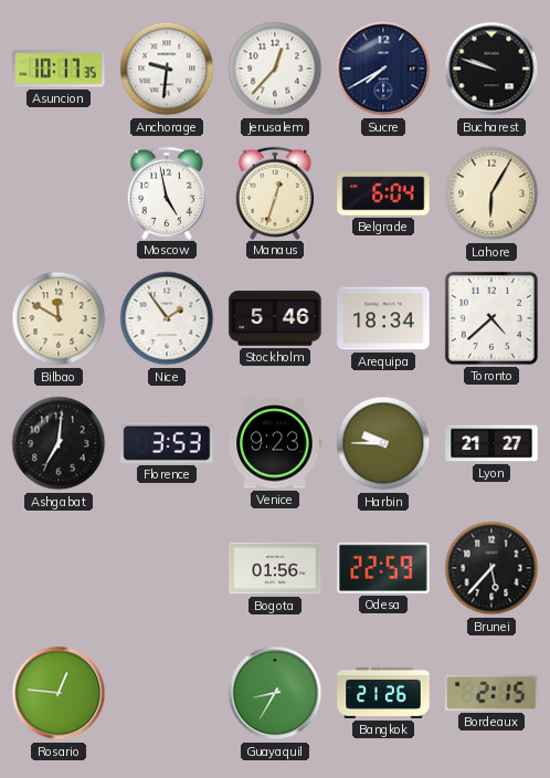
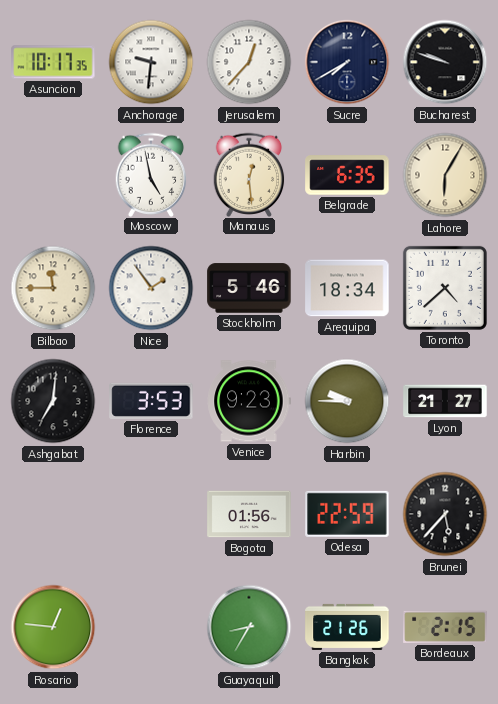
Manaus: 12:33 -> 12:29 (249, 174)
Belgrade: 6:04 -> 6:35 (347, 175)
Bilbao: 11:50 -> 11:45 (53, 288)
